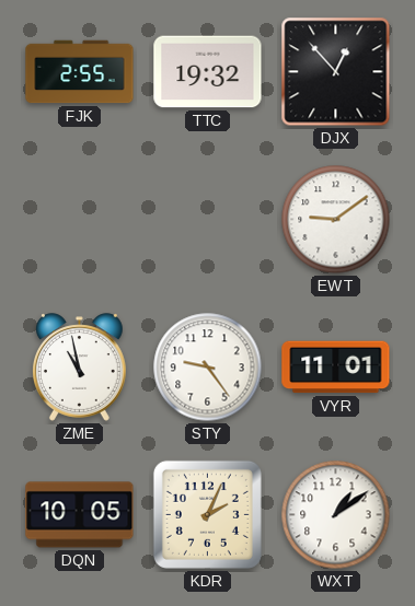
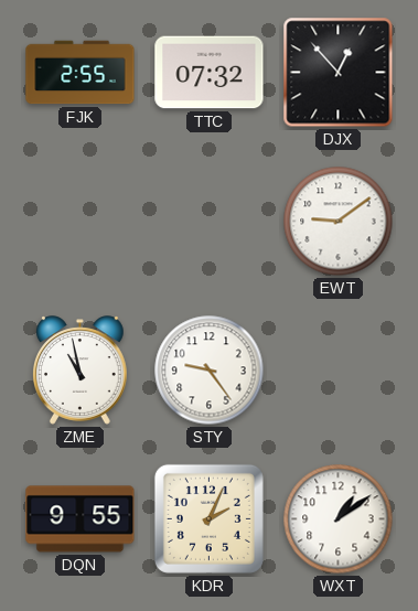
TTC: 19:32 -> 07:32 (210, 73)
VYR: 11:01 -> none (336, 368)
DQN: 10:05 -> 9:55 (81, 519)
